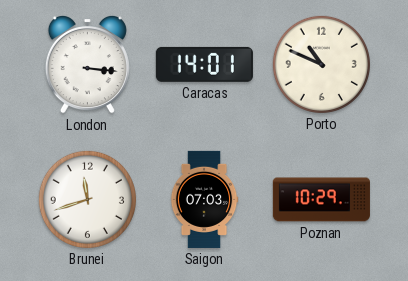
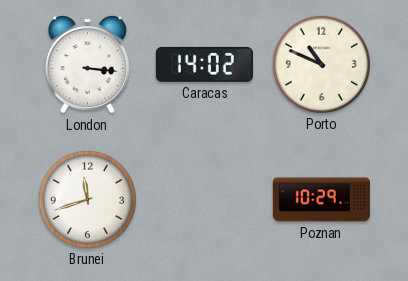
Caracas: 14:01 -> 14:02 (204, 64)
Saigon: 07:03 -> none (204, 199)
